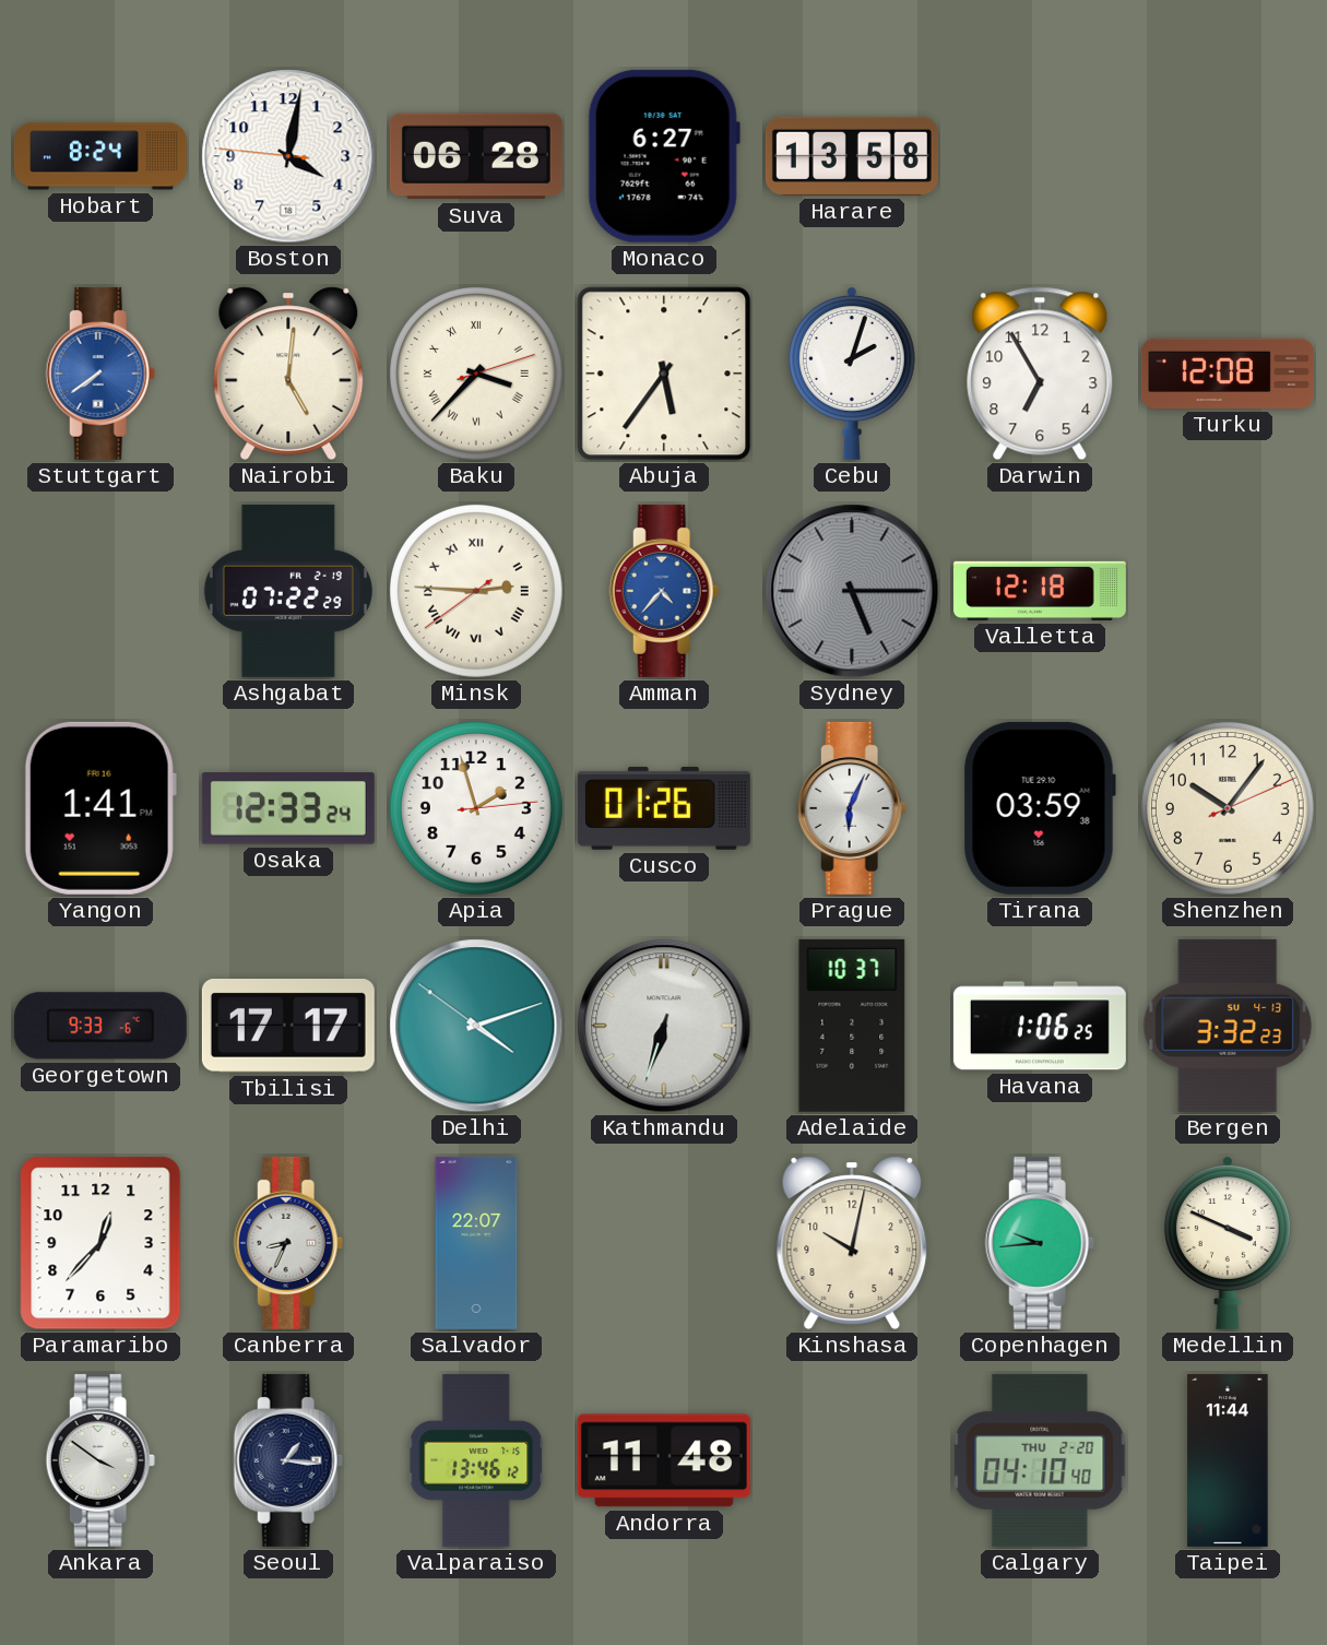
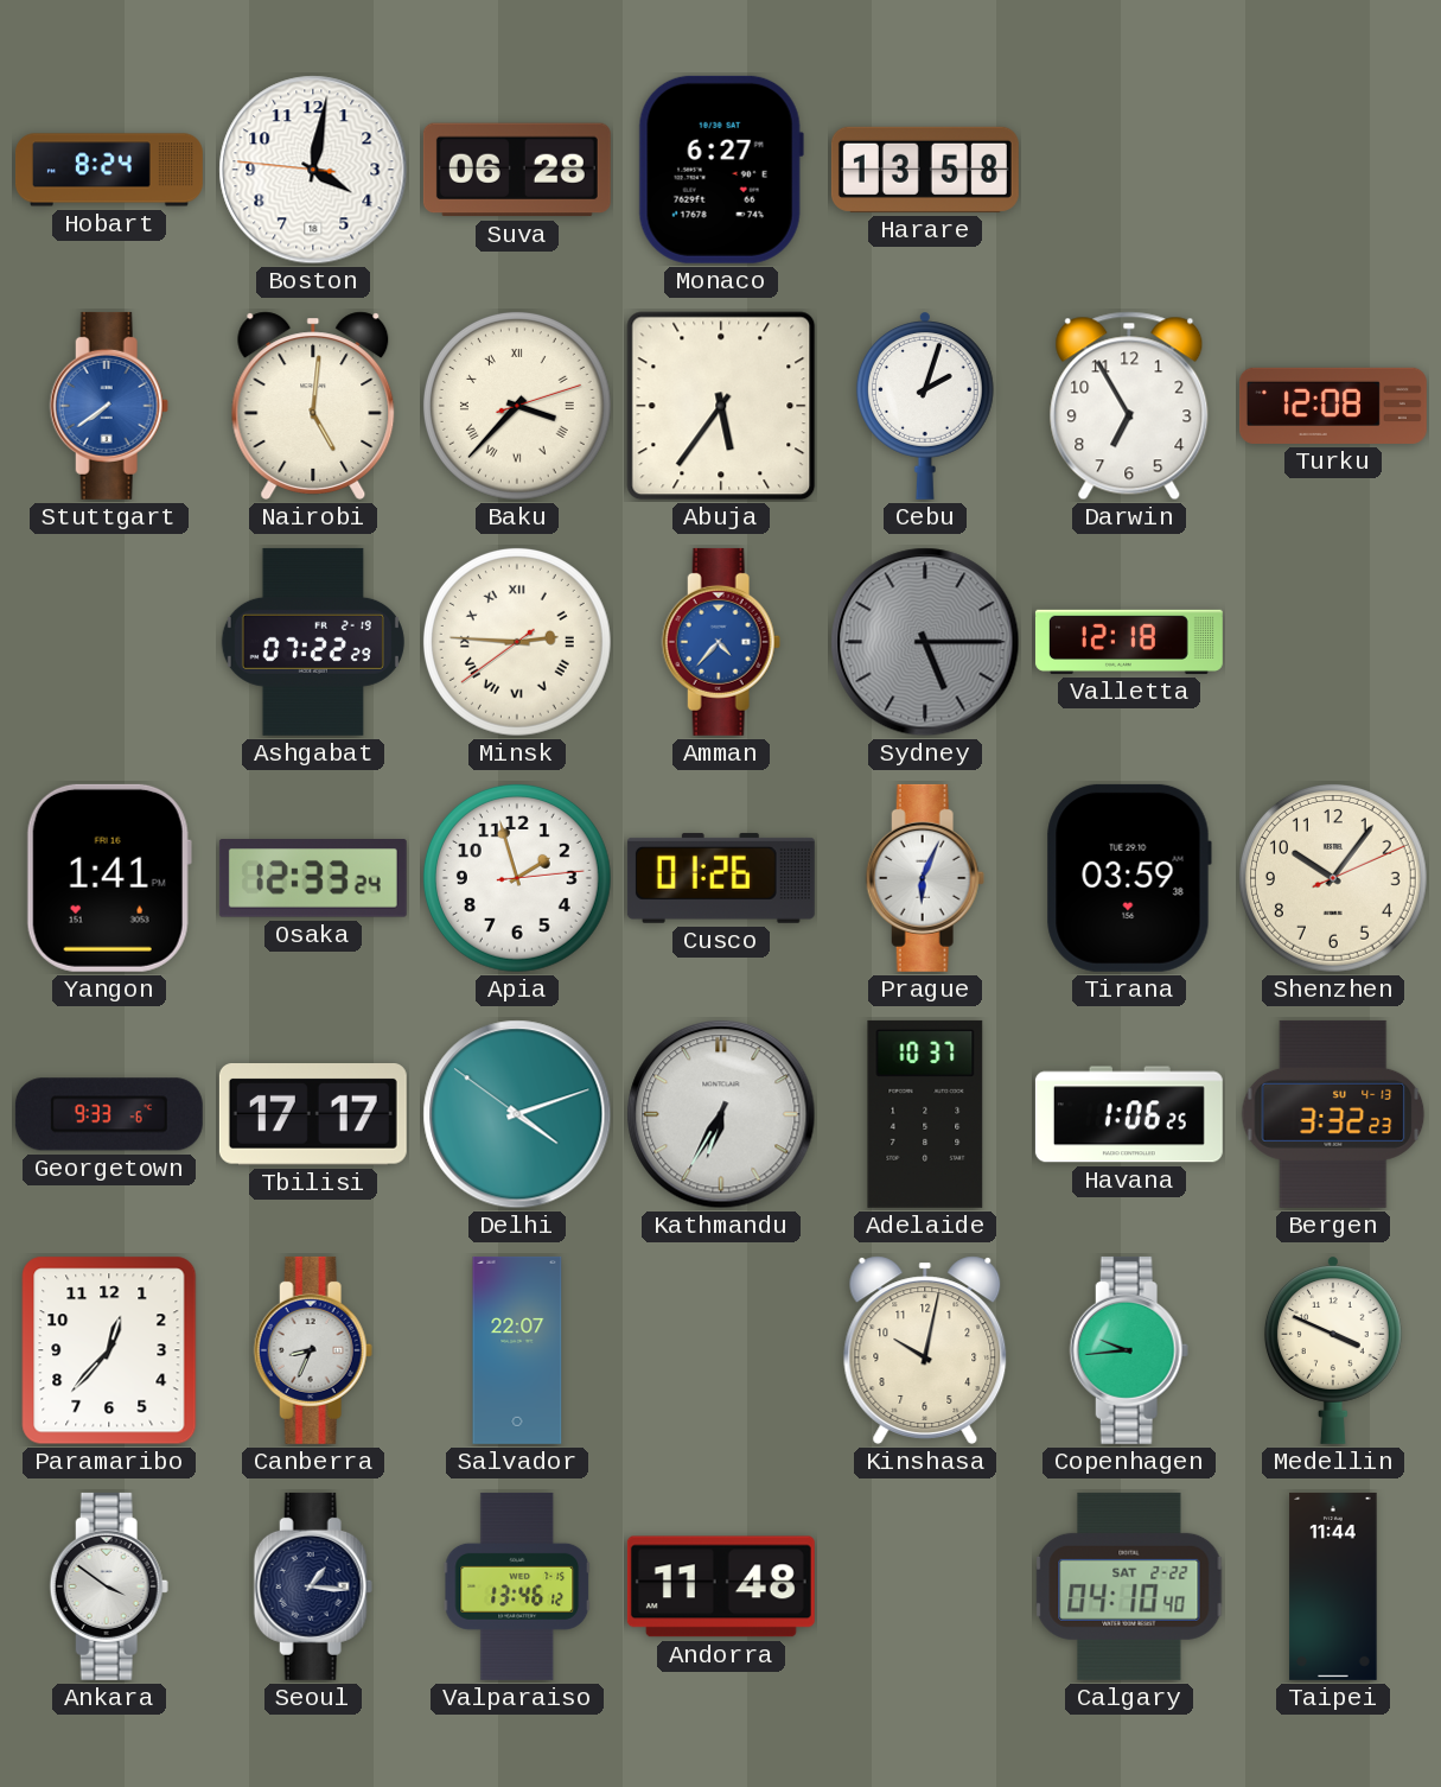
Kathmandu: 6:33 -> 6:35 (721, 1114)
Calgary date: THU 2-20 -> SAT 2-22 (1129, 1586)
